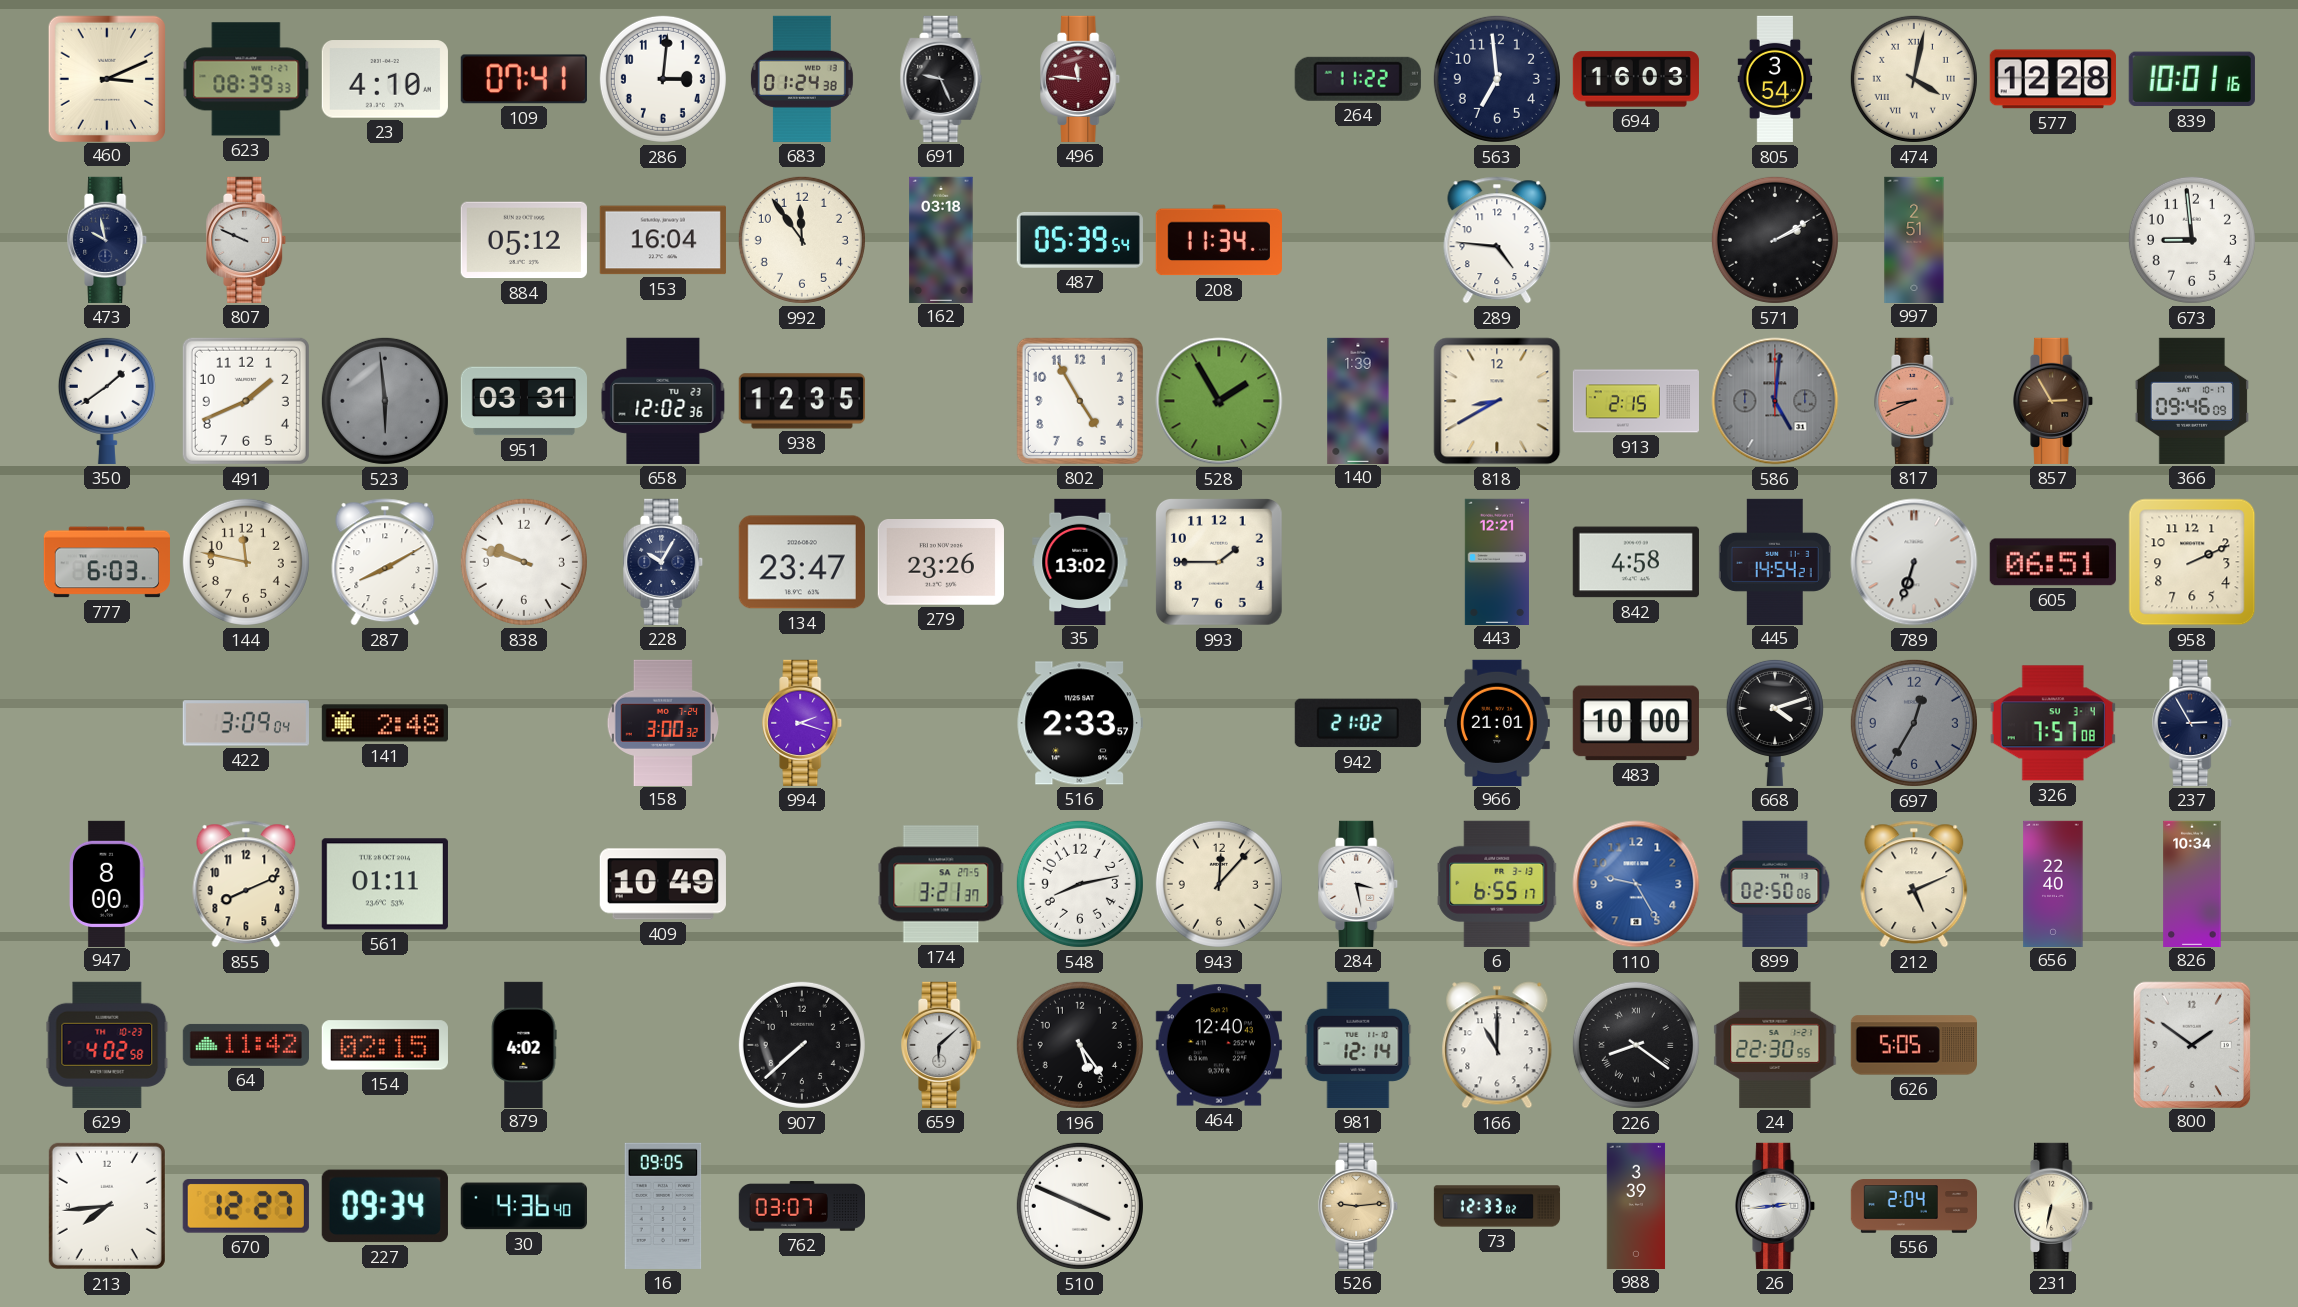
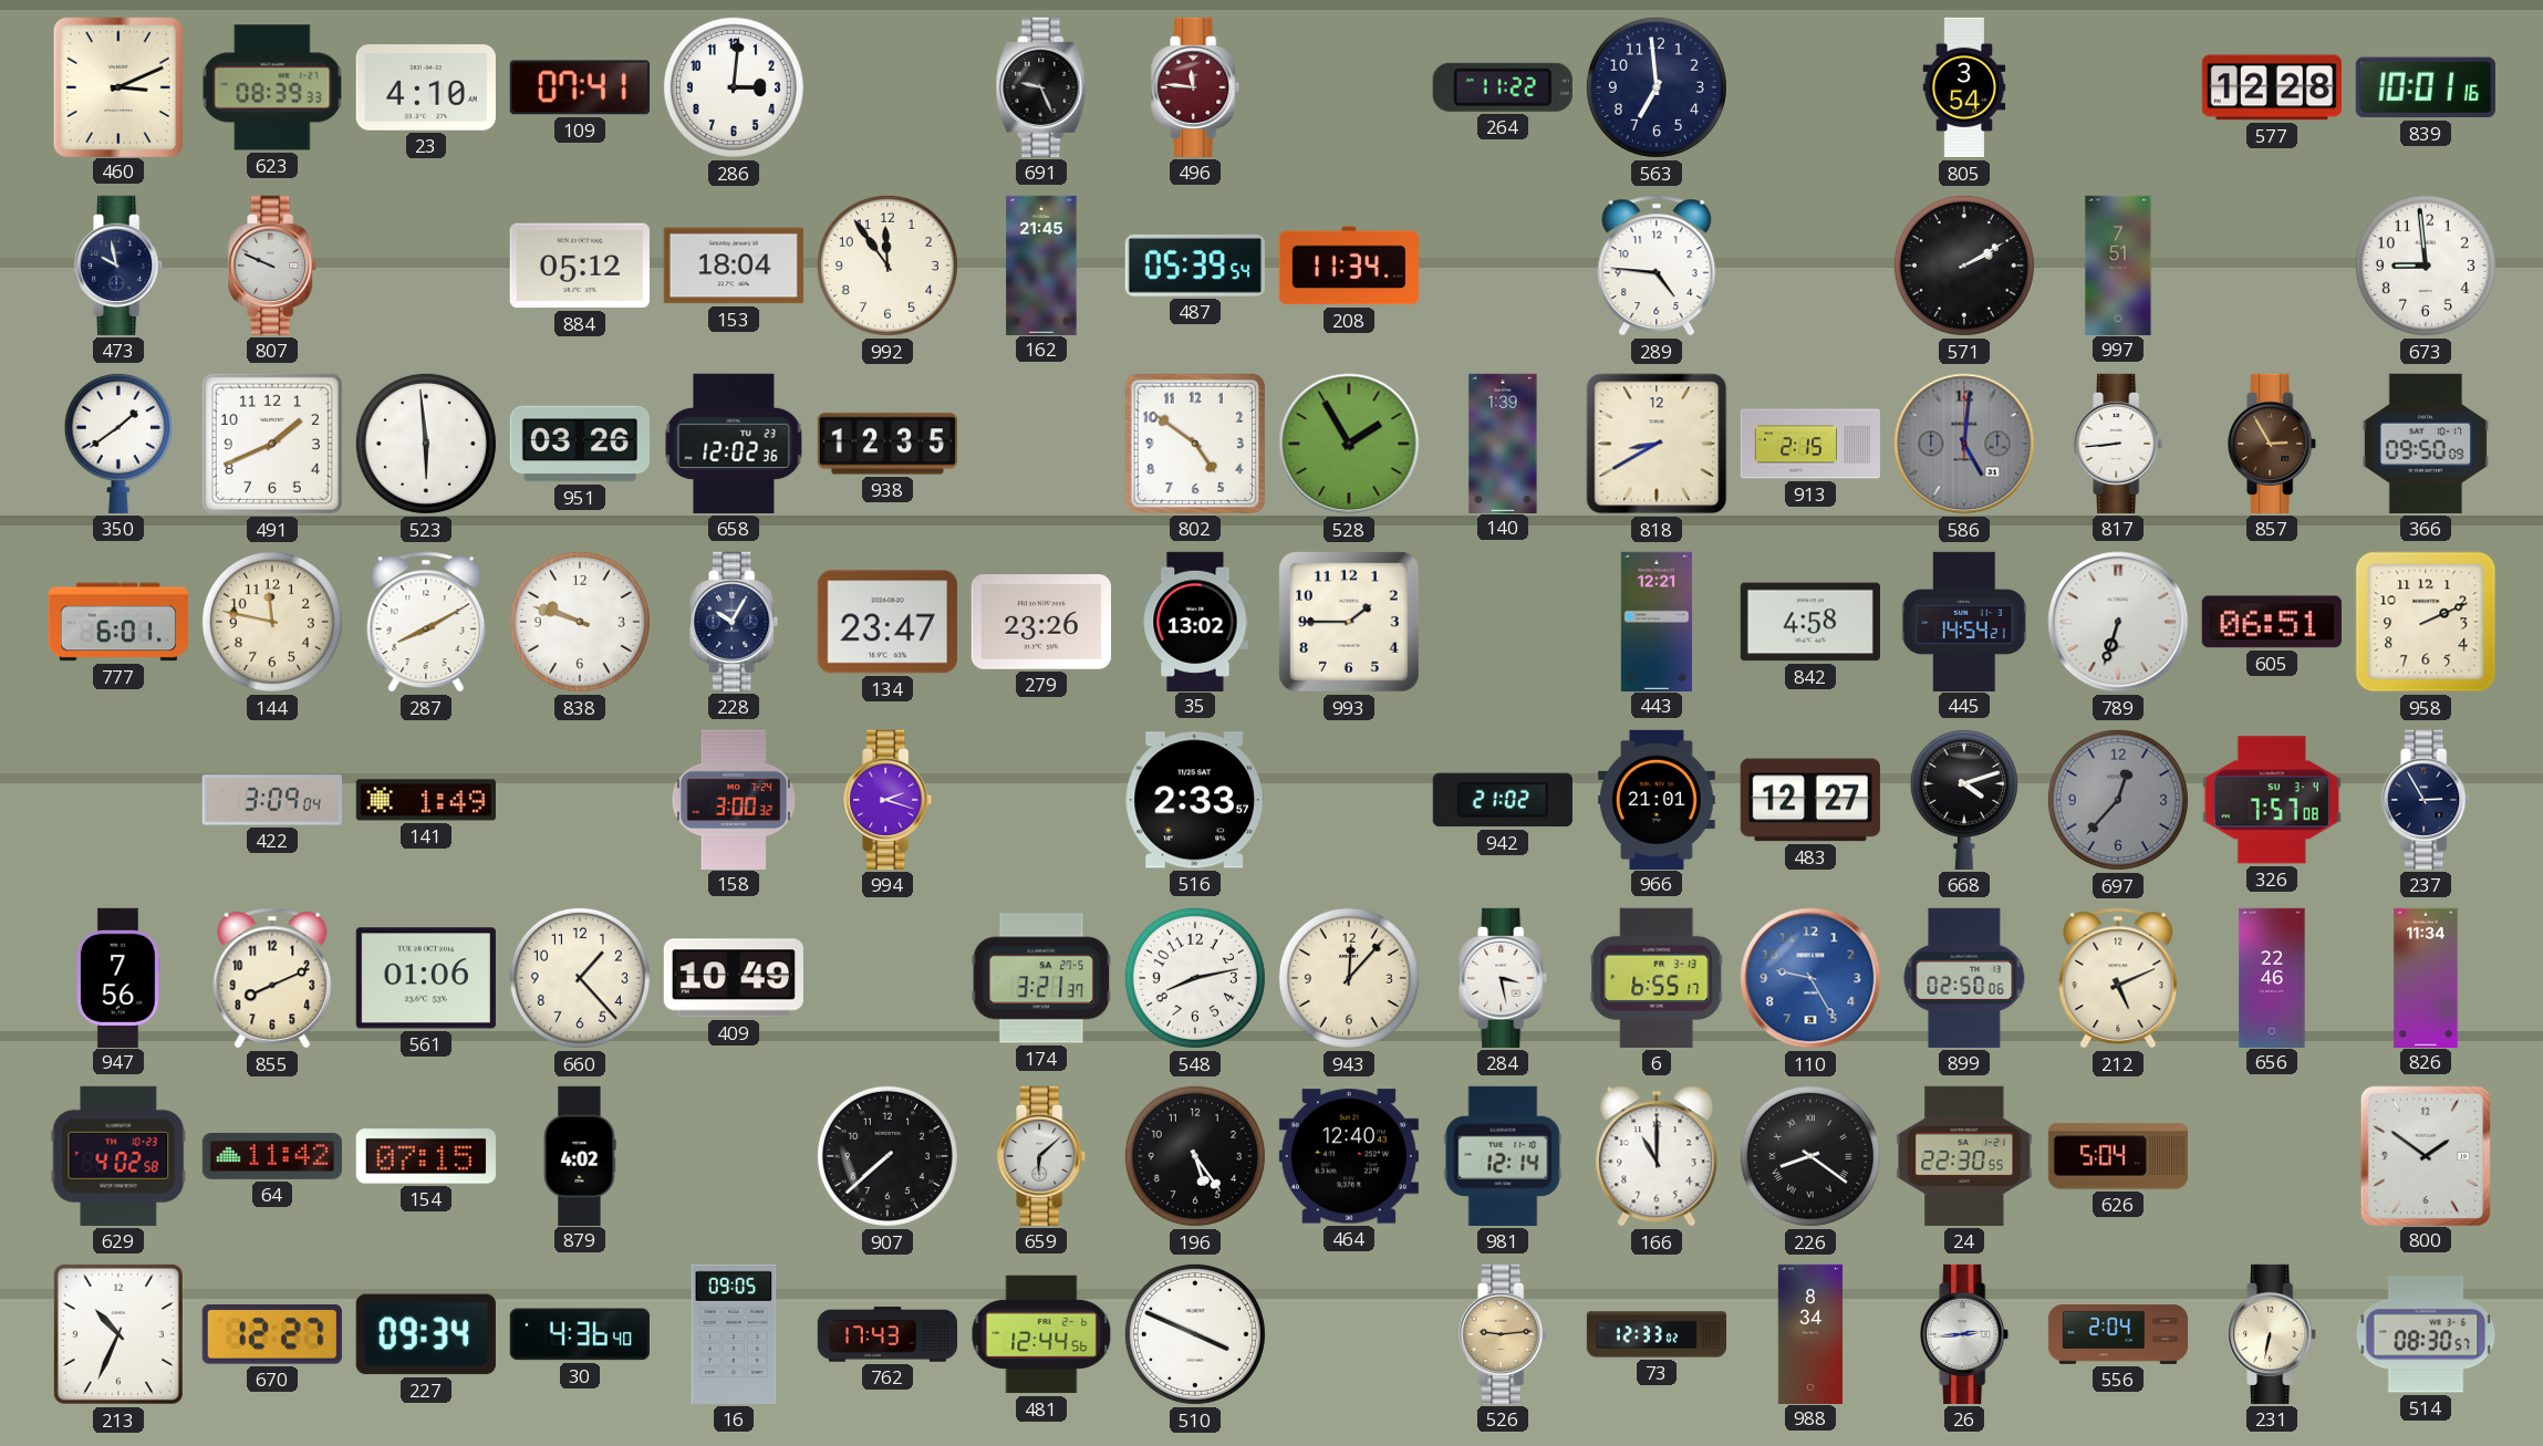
683: 01:24 -> none (802, 79)
694: 16:03 -> none (1636, 79)
474: 4:02 -> none (1914, 79)
153: 16:04 -> 18:04 (734, 266)
162: 03:18 -> 21:45 (1041, 264)
997: 2:51 -> 7:51 (2118, 264)
523 dial: grey -> white (426, 444)
951: 03:31 -> 03:26 (579, 444)
802: 4:55 -> 4:51 (1195, 444)
817: 8:41 -> 8:44 (2119, 444)
817 dial: salmon -> white (2119, 444)
366: 09:46 -> 09:50 (2426, 444)
777: 6:03 -> 6:01 (118, 622)
141: 2:48 -> 1:49 (426, 800)
483: 10:00 -> 12:27 (1810, 800)
697: 12:35 -> 12:37 (2118, 800)
947: 8:00 -> 7:56 (118, 977)
561: 01:11 -> 01:06 (426, 978)
660: none -> 1:23 (580, 978)
656: 22:40 -> 22:46 (2272, 977)
826: 10:34 -> 11:34 (2426, 977)
154: 02:15 -> 07:15 (426, 1156)
626: 5:05 -> 5:04 (2117, 1156)
213: 7:44 -> 10:34 (118, 1334)
762: 03:07 -> 17:43 (886, 1334)
481: none -> 12:44 (1041, 1334)
988: 3:39 -> 8:34 (1810, 1333)
514: none -> 08:30 (2426, 1334)
